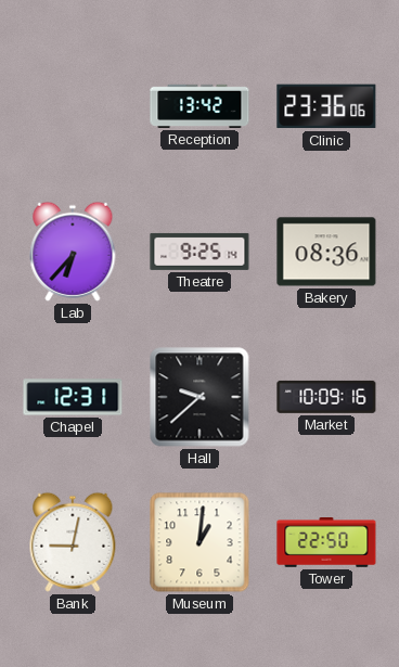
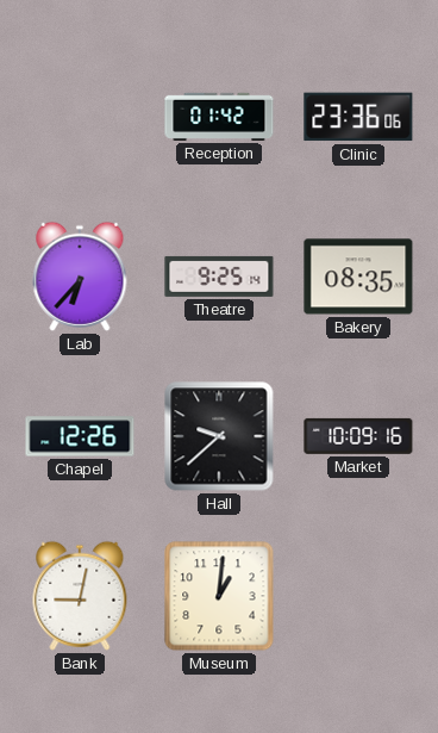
Reception: 13:42 -> 01:42 (219, 117)
Bakery: 08:36 -> 08:35 (358, 277)
Chapel: 12:31 -> 12:26 (80, 436)
Tower: 22:50 -> none (326, 543)
